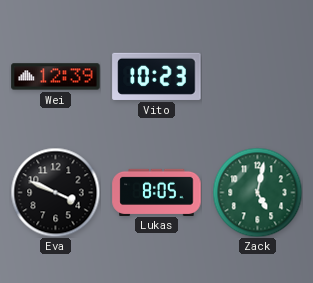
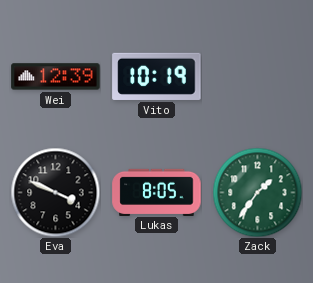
Vito: 10:23 -> 10:19 (157, 76)
Zack: 5:02 -> 1:36 (257, 192)
